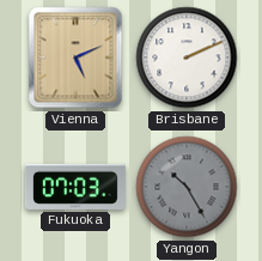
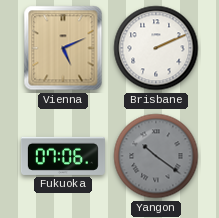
Fukuoka: 07:03 -> 07:06 (63, 156)
Yangon: 10:25 -> 10:21 (156, 156)
